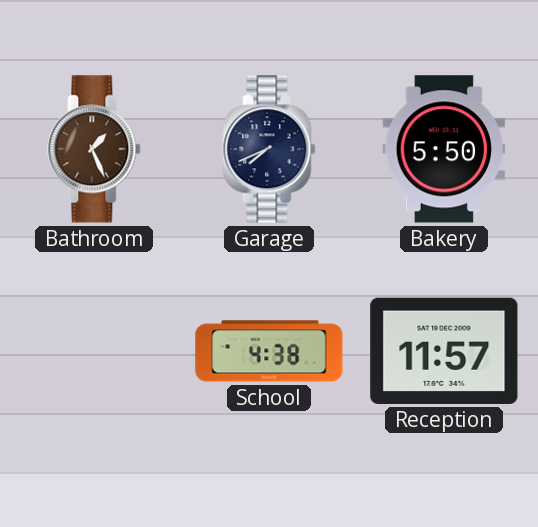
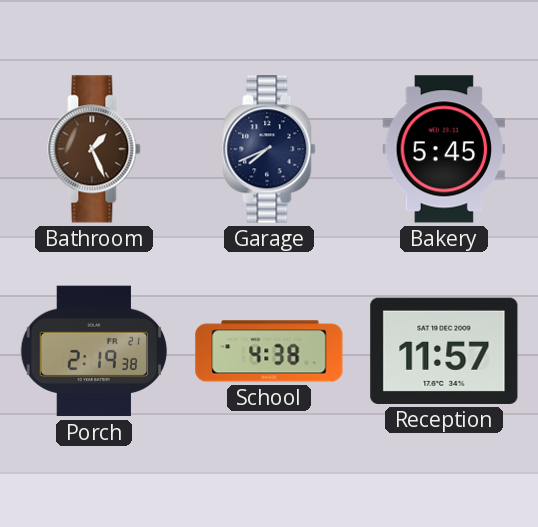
Bakery: 5:50 -> 5:45 (444, 149)
Porch: none -> 2:19 (93, 351)
